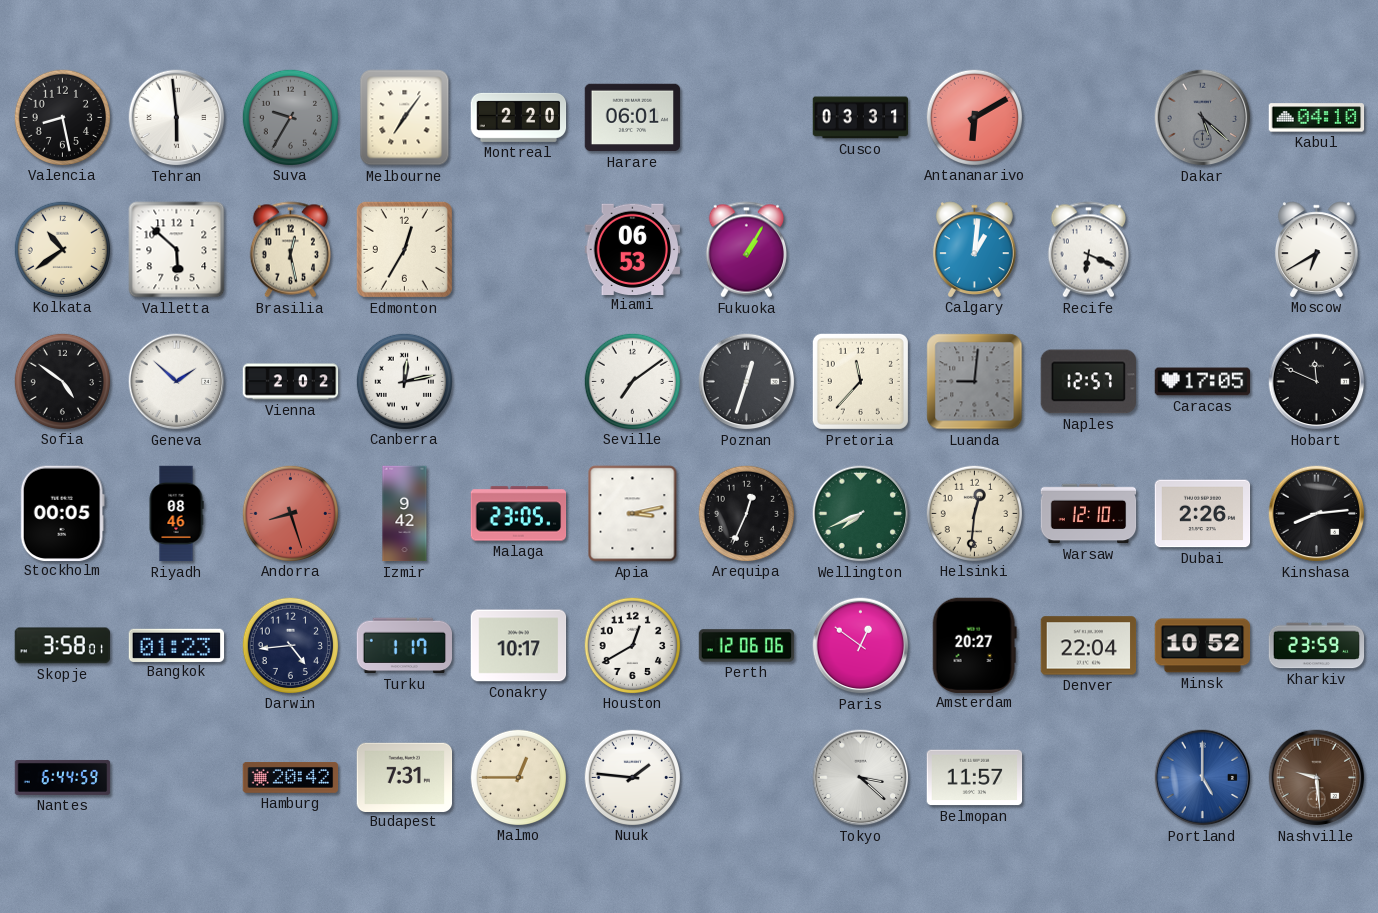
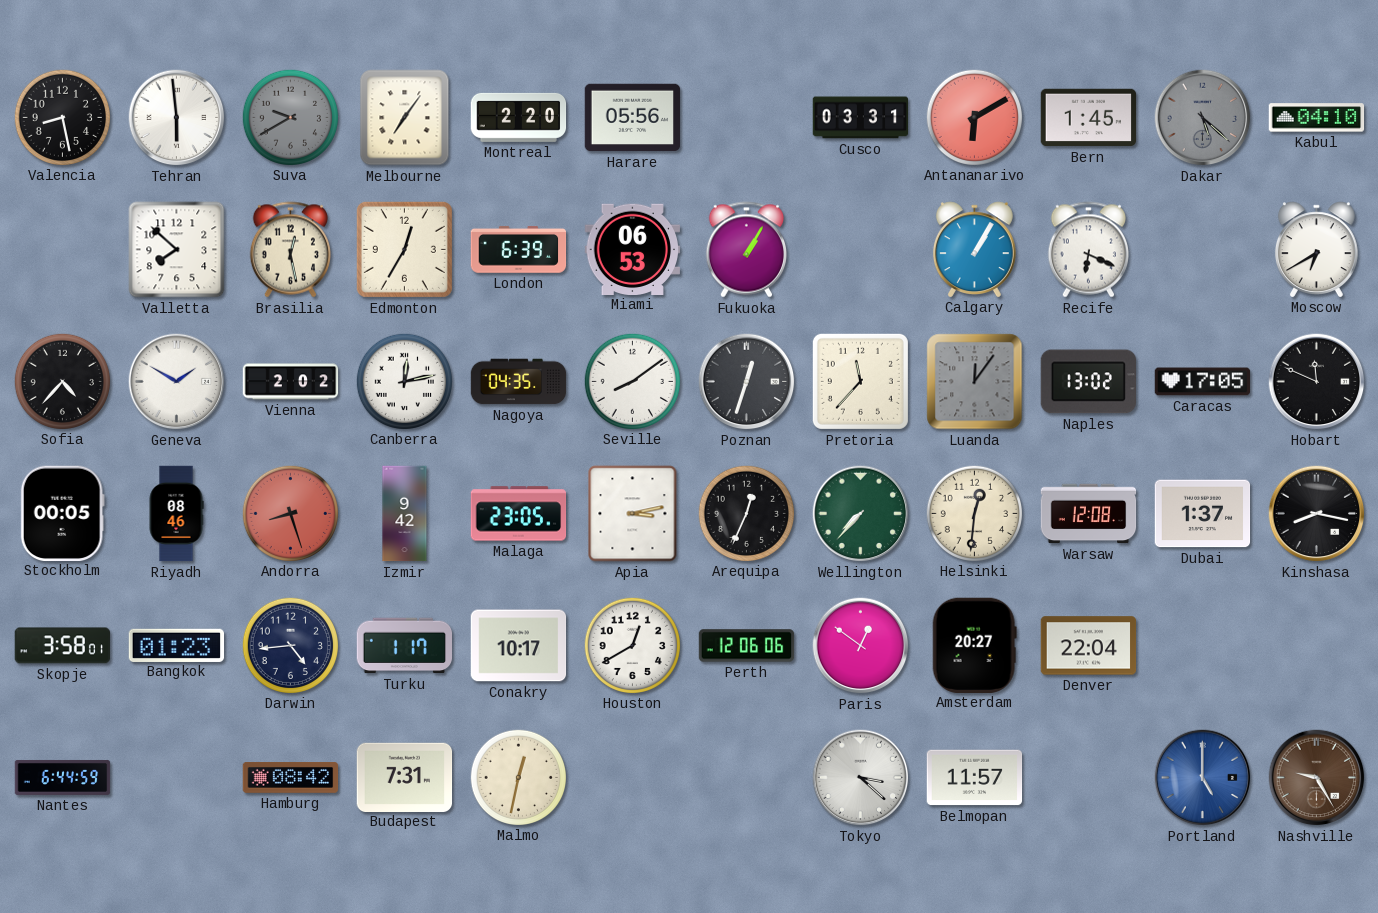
Suva: 9:35 -> 9:40 (290, 117)
Harare: 06:01 -> 05:56 (633, 118)
Bern: none -> 1:45 (1089, 118)
Kolkata: 10:39 -> none (62, 249)
Valletta: 5:52 -> 7:52 (177, 250)
London: none -> 6:39 (519, 249)
Calgary: 1:01 -> 1:05 (974, 249)
Sofia: 4:51 -> 4:37 (62, 381)
Geneva: 1:52 -> 1:50 (177, 382)
Nagoya: none -> 04:35 (519, 382)
Seville: 7:09 -> 8:09 (632, 381)
Luanda: 9:01 -> 12:06 (975, 382)
Naples: 12:57 -> 13:02 (1088, 382)
Wellington: 7:41 -> 7:37 (861, 514)
Warsaw: 12:10 -> 12:08 (1089, 514)
Dubai: 2:26 -> 1:37 (1203, 514)
Kinshasa: 8:14 -> 8:17 (1317, 514)
Minsk: 10:52 -> none (1203, 646)
Kharkiv: 23:59 -> none (1317, 646)
Hamburg: 20:42 -> 08:42 (291, 778)
Malmo: 12:45 -> 12:32 (518, 777)
Nuuk: 1:46 -> none (632, 777)
Nashville: 9:29 -> 9:25 (1317, 778)
